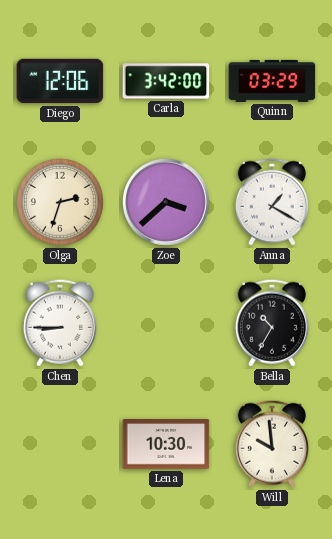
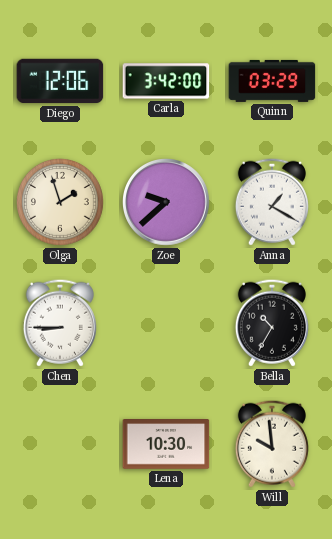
Olga: 2:33 -> 1:57 (61, 203)
Zoe: 3:38 -> 9:38 (167, 203)
